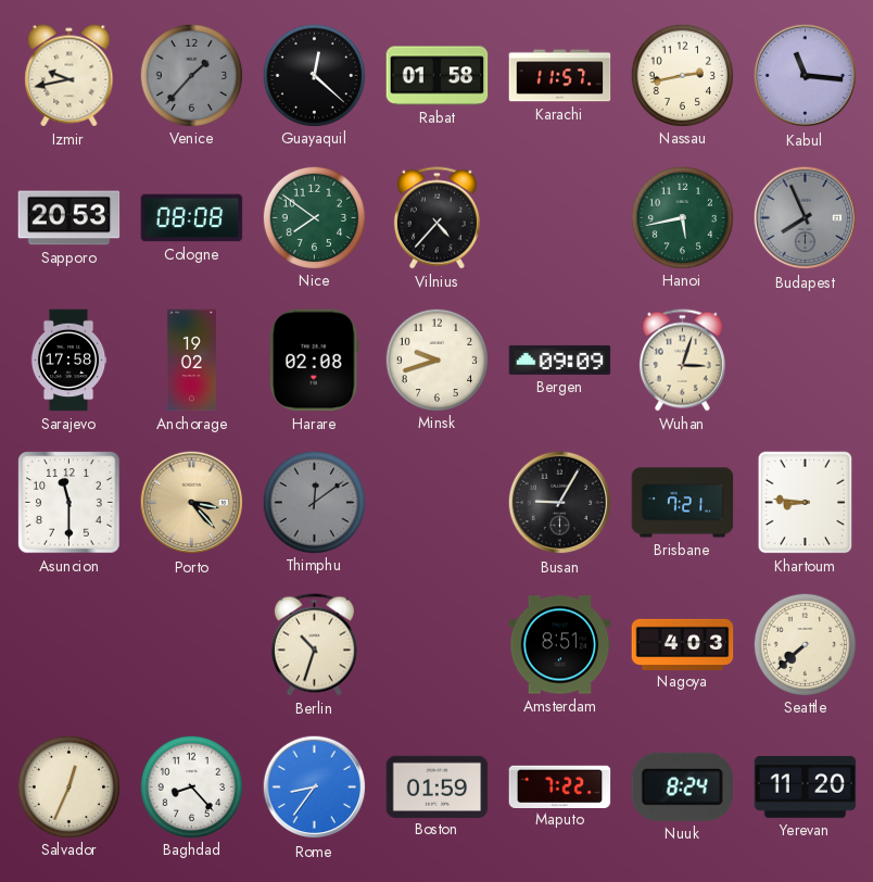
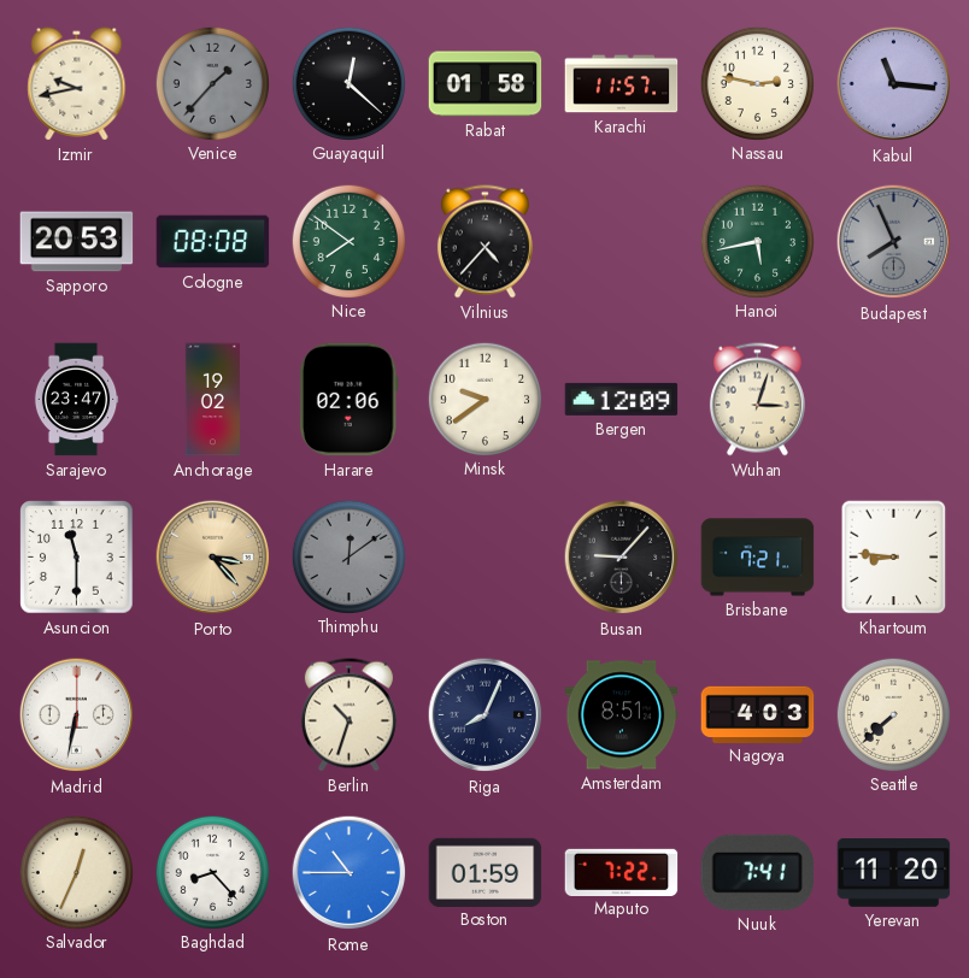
Nassau: 2:43 -> 2:47 (757, 83)
Sarajevo: 17:58 -> 23:47 (76, 400)
Harare: 02:08 -> 02:06 (348, 400)
Minsk: 9:42 -> 9:39 (485, 399)
Bergen: 09:09 -> 12:09 (622, 399)
Busan: 9:05 -> 9:07 (622, 558)
Madrid: none -> 6:32 (77, 715)
Riga: none -> 8:04 (486, 715)
Rome: 8:36 -> 10:45 (350, 873)
Nuuk: 8:24 -> 7:41 (757, 872)
